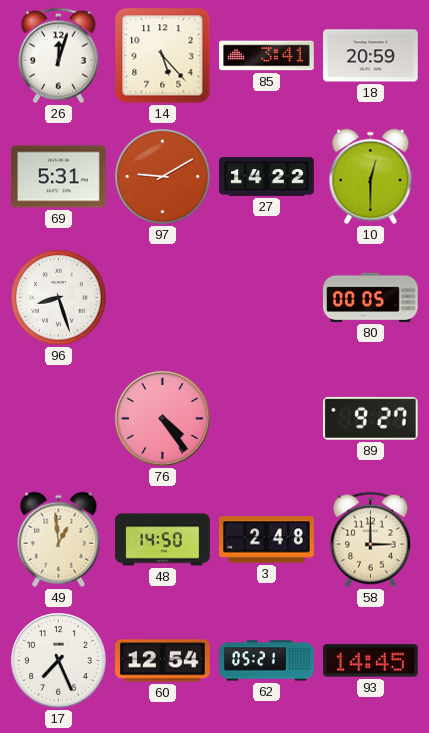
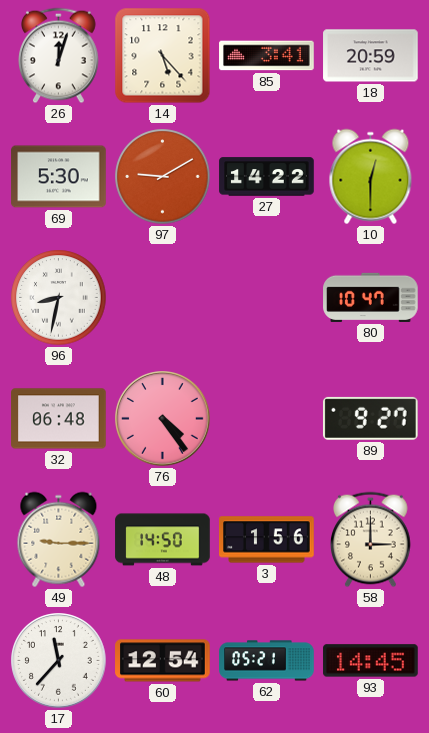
69: 5:31 -> 5:30 (59, 177)
96: 8:27 -> 8:32 (59, 298)
80: 00:05 -> 10:47 (371, 297)
32: none -> 06:48 (59, 419)
49: 12:59 -> 9:15 (59, 540)
3: 2:48 -> 1:56 (267, 540)
17: 7:26 -> 11:37 (59, 661)
